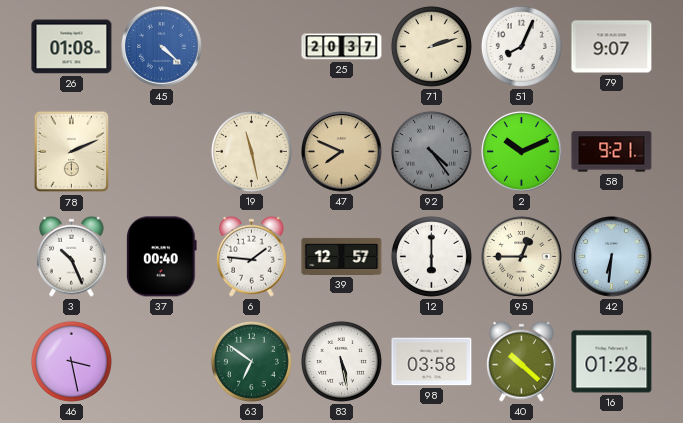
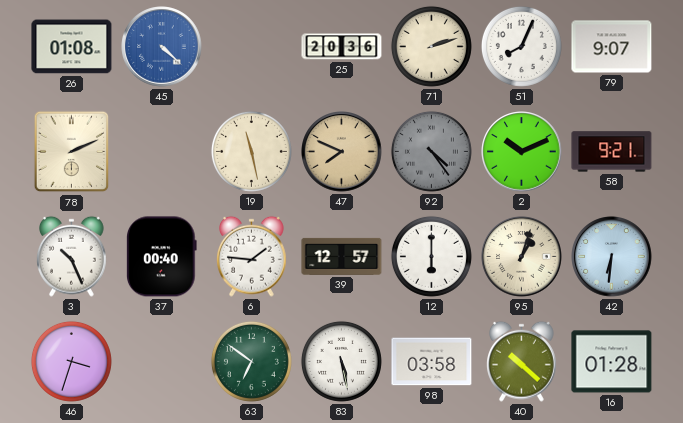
25: 20:37 -> 20:36 (342, 47)
95: 12:45 -> 1:03 (522, 257)
46: 3:28 -> 3:33 (71, 361)
